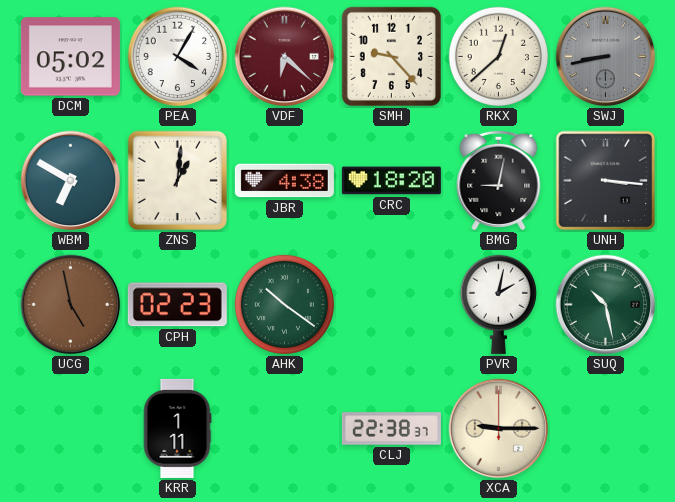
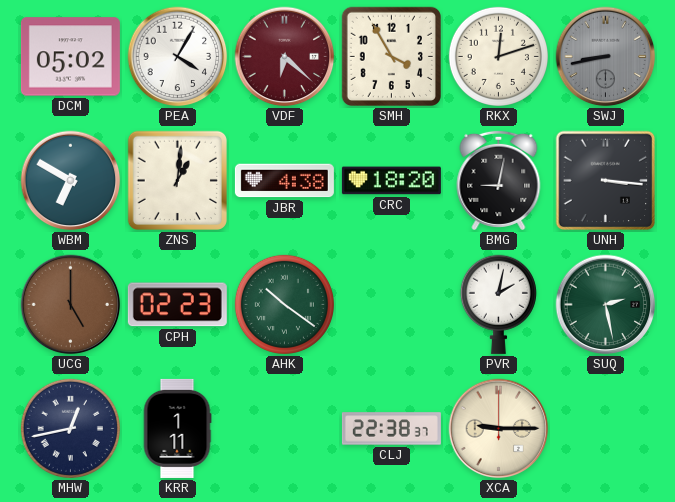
SMH: 9:23 -> 3:55 (391, 56)
RKX: 12:38 -> 12:12 (498, 56)
UCG: 4:58 -> 5:00 (71, 305)
SUQ: 10:28 -> 2:28 (606, 305)
MHW: none -> 12:43 (70, 428)
